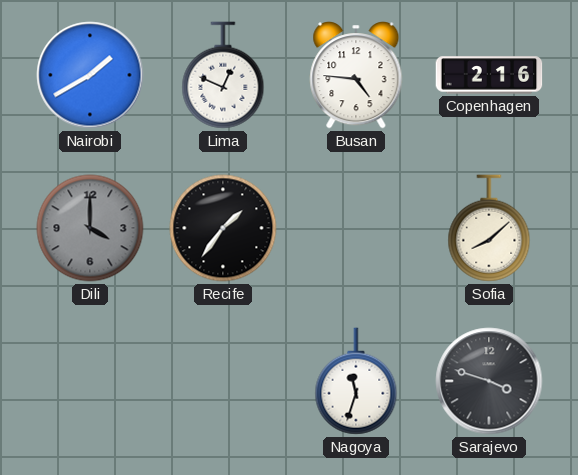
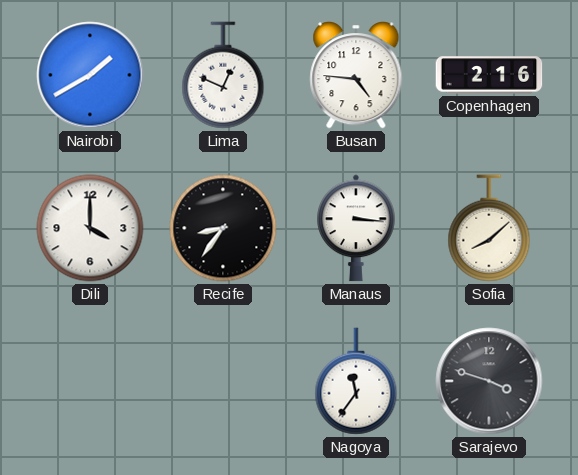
Dili dial: grey -> white (90, 228)
Recife: 1:36 -> 8:36 (223, 228)
Manaus: none -> 3:16 (356, 228)
Nagoya: 11:33 -> 11:36 (356, 381)
